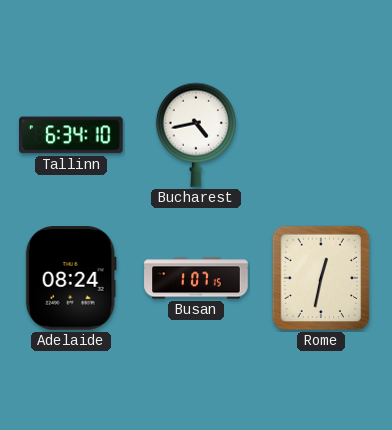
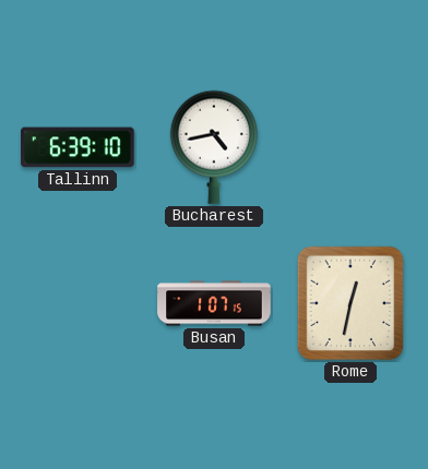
Tallinn: 6:34 -> 6:39 (79, 147)
Adelaide: 08:24 -> none (71, 279)
